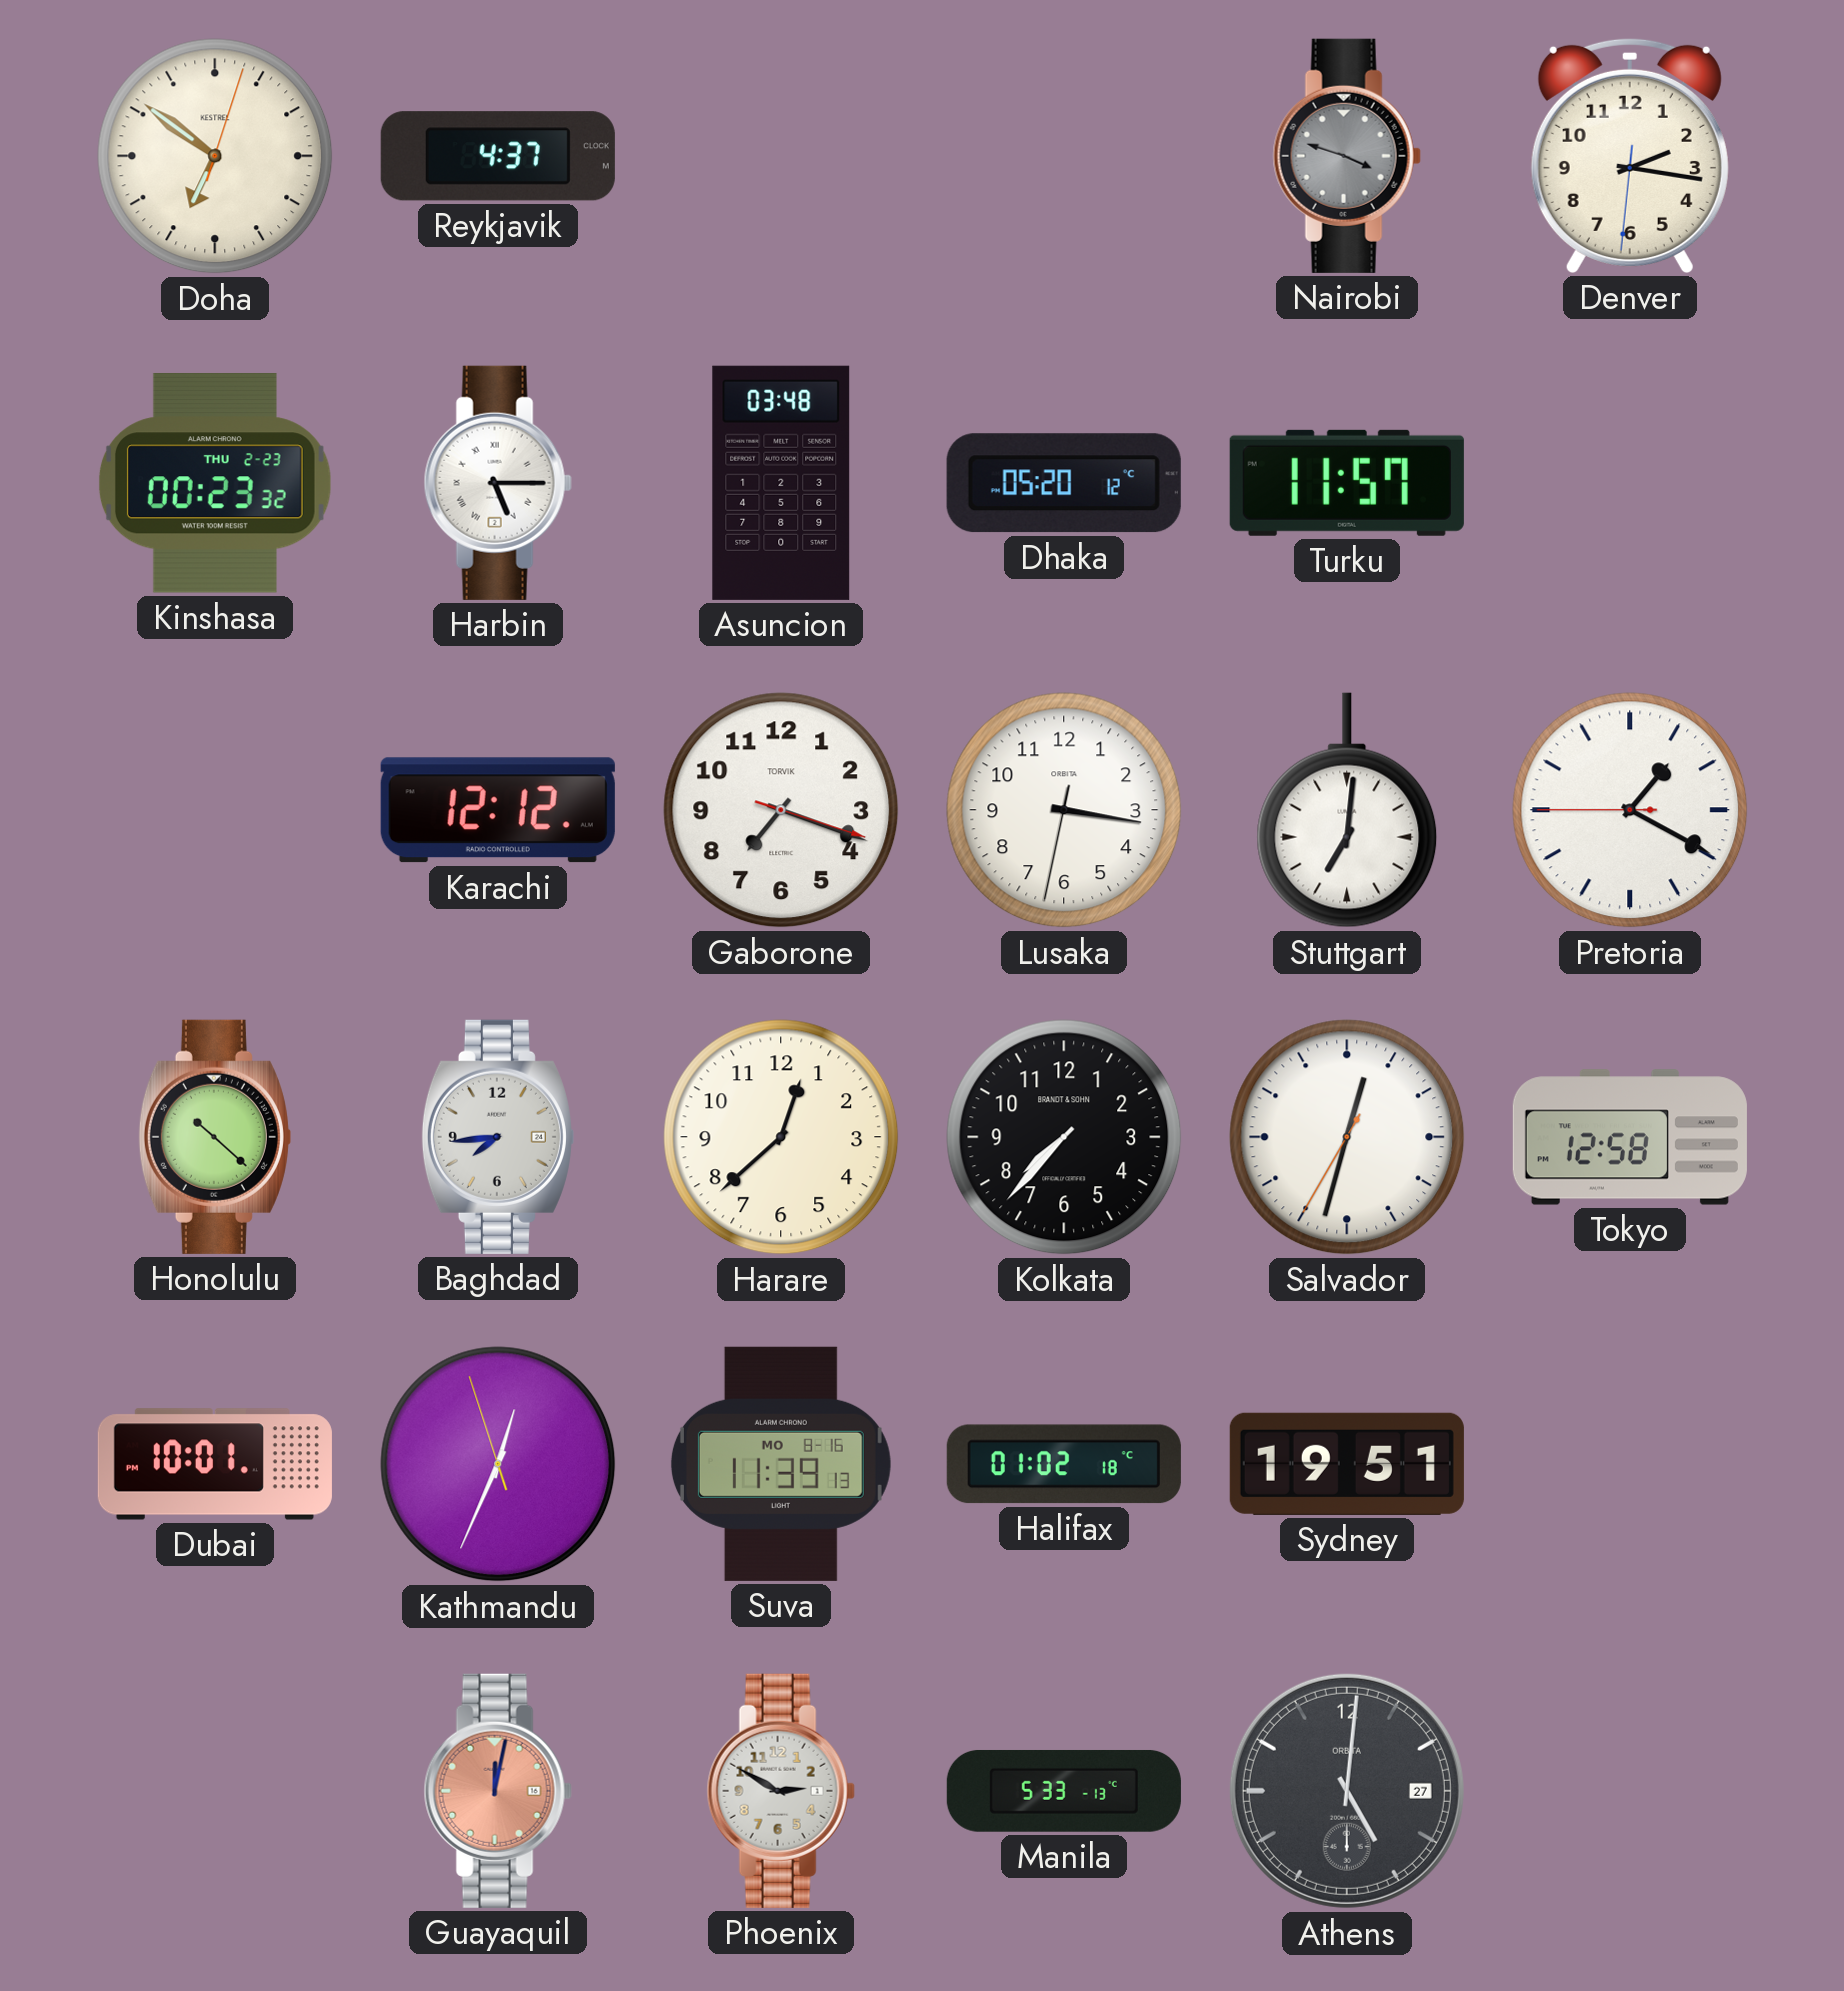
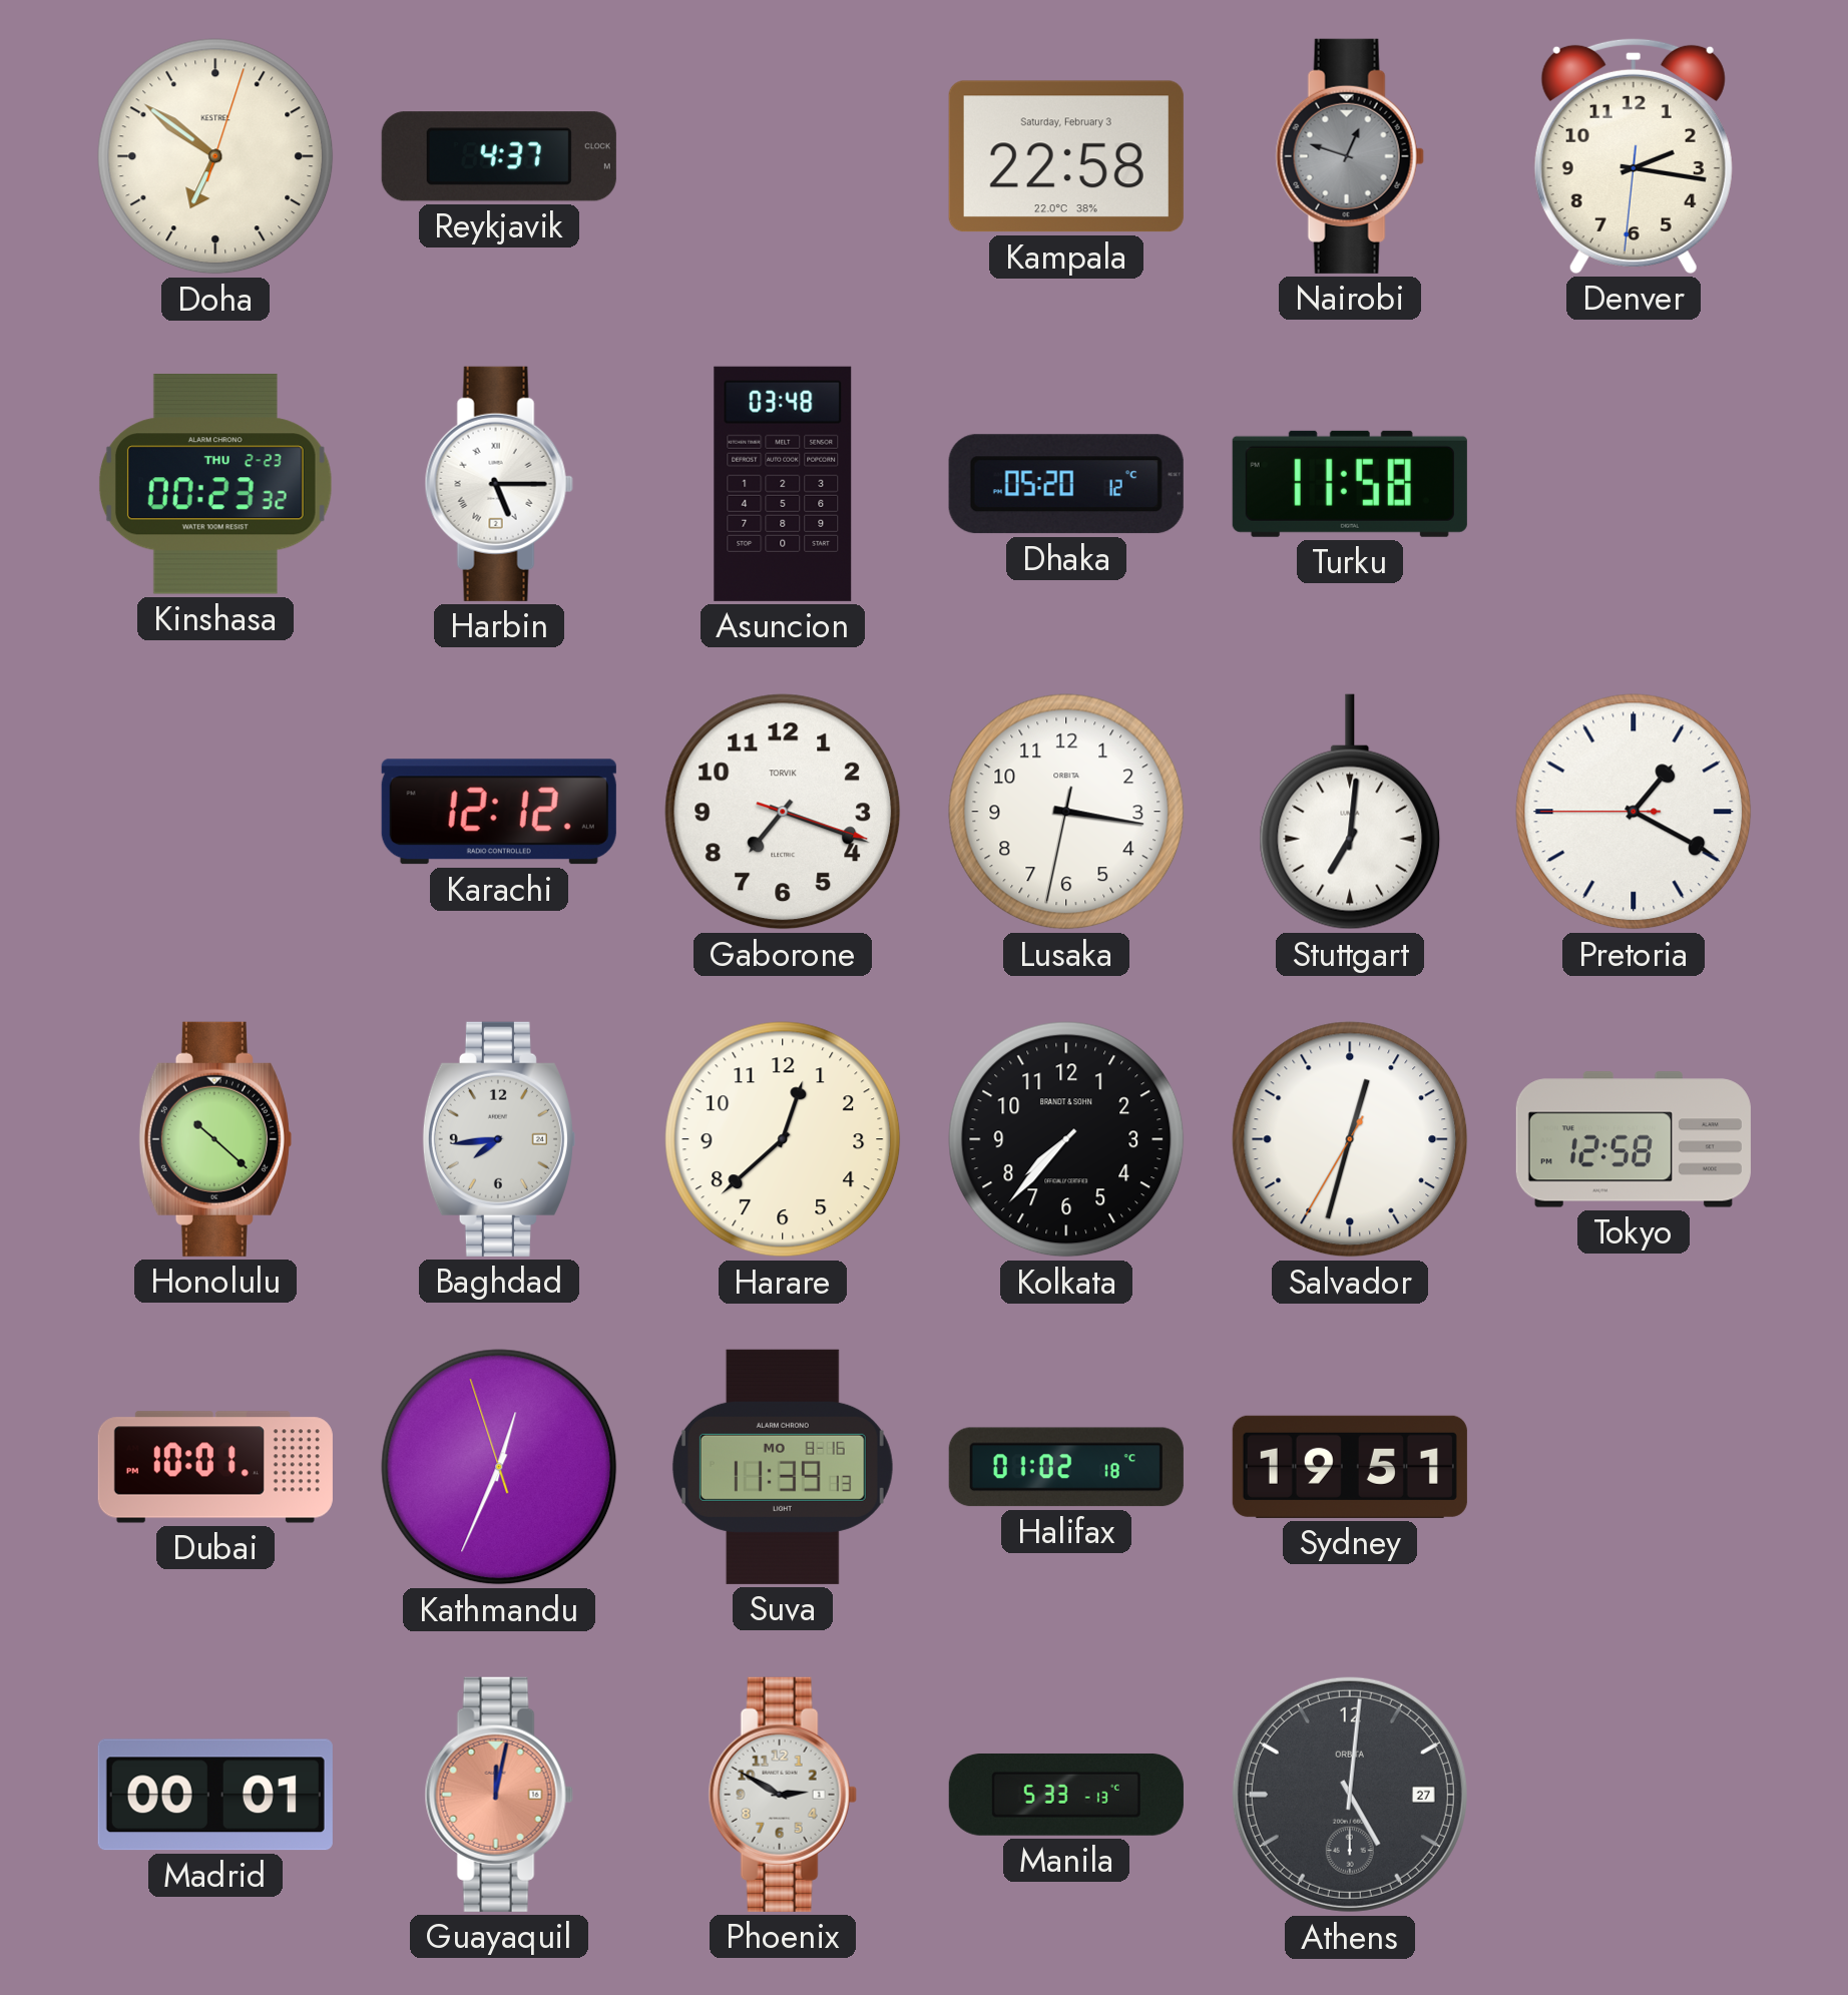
Kampala: none -> 22:58 (1066, 156)
Nairobi: 3:48 -> 12:48 (1350, 156)
Turku: 11:57 -> 11:58 (1350, 484)
Madrid: none -> 00:01 (215, 1795)
